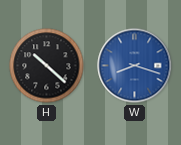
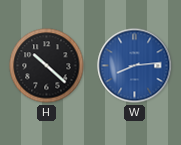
W: 8:18 -> 8:14 (135, 66)
